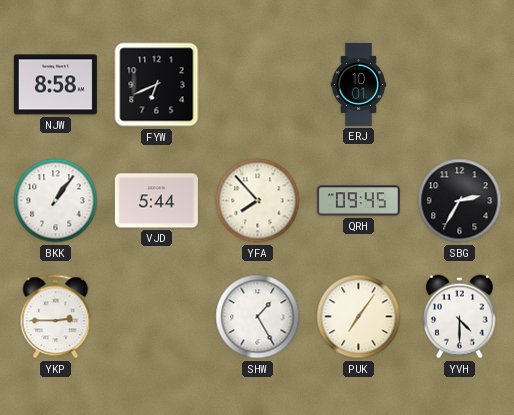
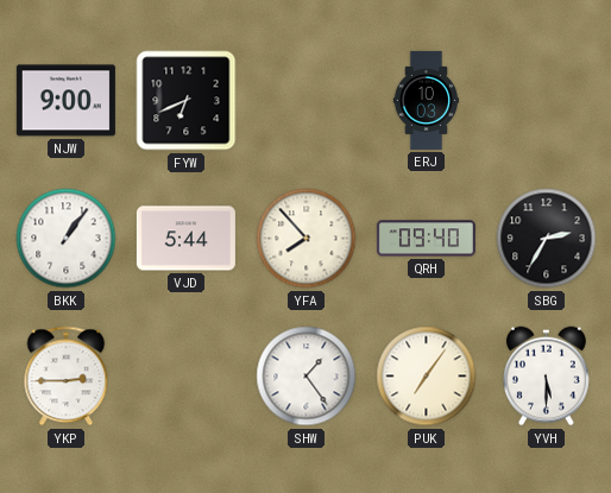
NJW: 8:58 -> 9:00 (65, 101)
ERJ: 10:01 -> 10:03 (427, 100)
QRH: 09:45 -> 09:40 (426, 239)
SHW: 1:25 -> 1:24 (307, 377)
YVH: 4:30 -> 5:30 (547, 377)
